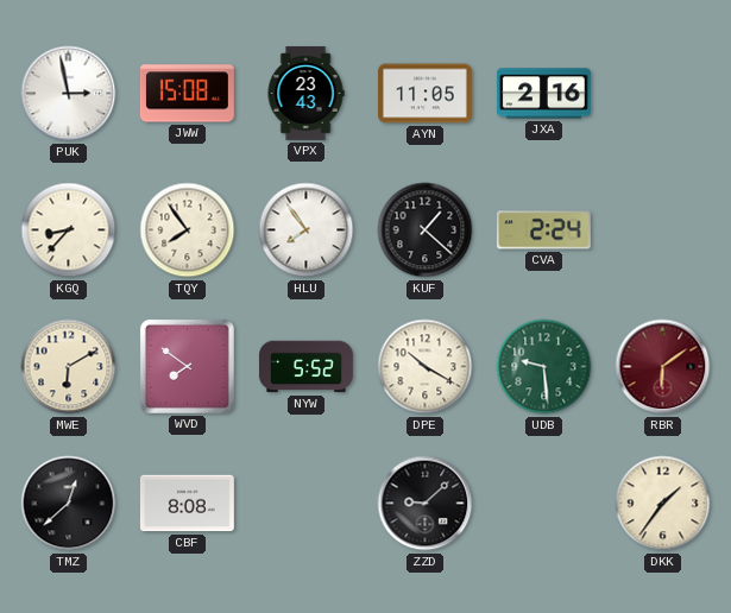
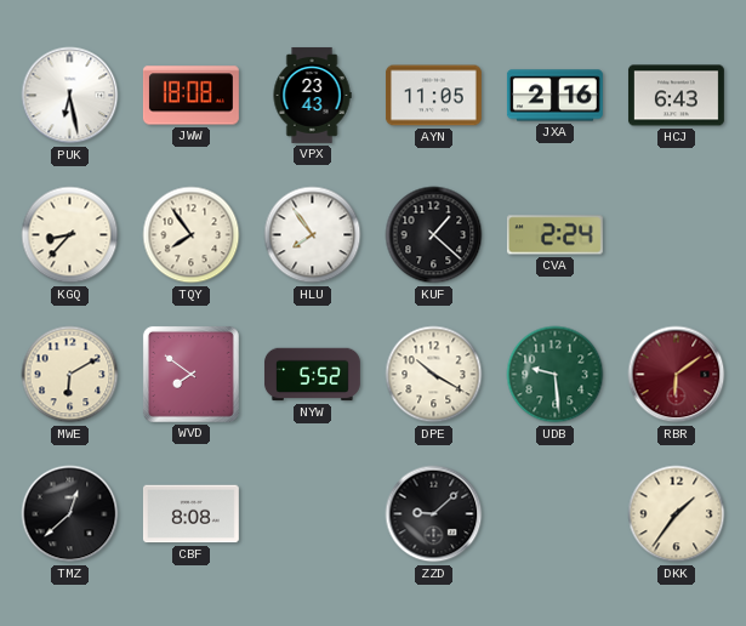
PUK: 2:58 -> 6:28 (70, 96)
JWW: 15:08 -> 18:08 (190, 96)
HCJ: none -> 6:43 (676, 96)
